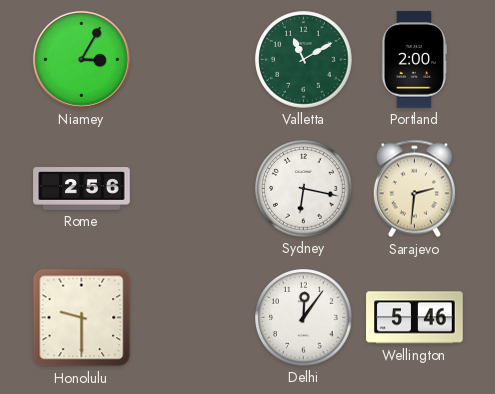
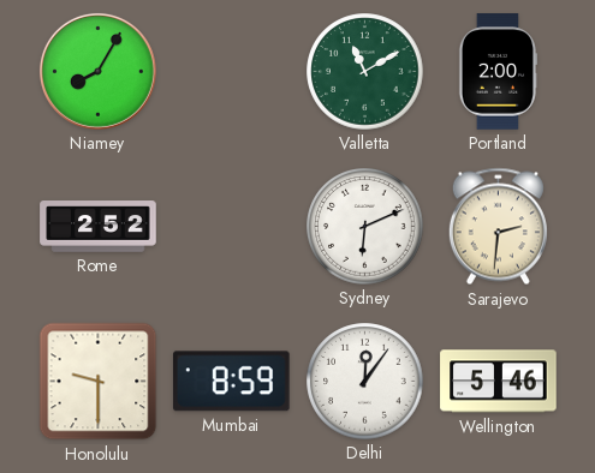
Niamey: 3:05 -> 8:05 (97, 71)
Rome: 2:56 -> 2:52 (99, 227)
Sydney: 6:17 -> 6:11 (365, 227)
Mumbai: none -> 8:59 (231, 382)
